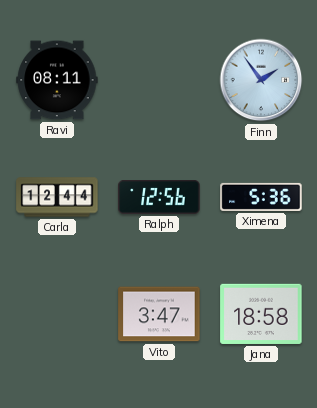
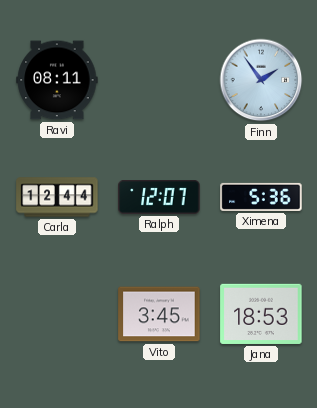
Ralph: 12:56 -> 12:07 (159, 198)
Vito: 3:47 -> 3:45 (159, 314)
Jana: 18:58 -> 18:53 (261, 314)
